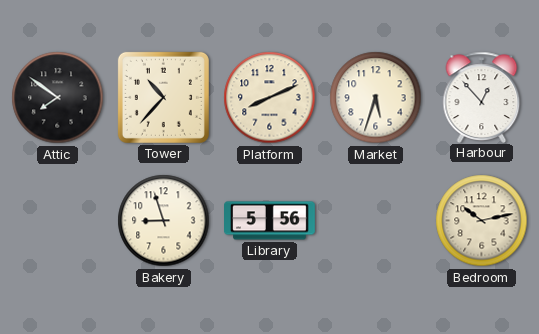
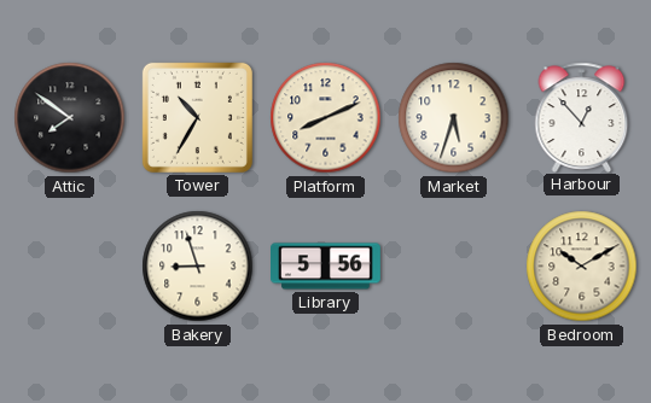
Tower: 10:37 -> 10:35 (197, 117)
Bedroom: 10:13 -> 10:10 (582, 267)
